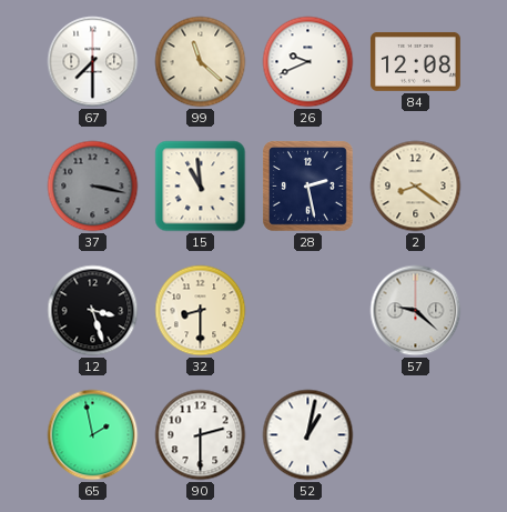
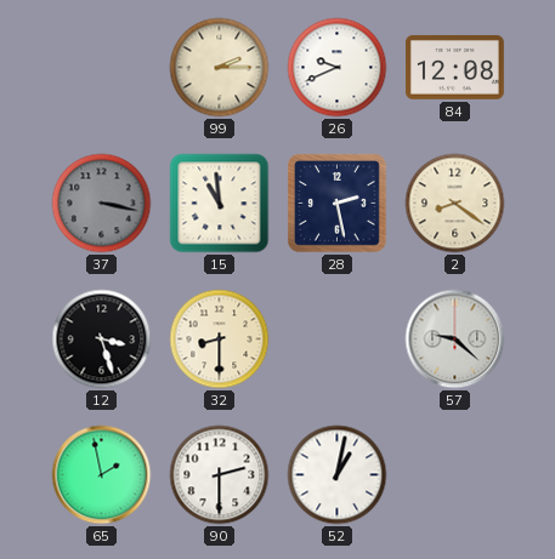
67: 7:30 -> none (93, 62)
99: 11:22 -> 2:15 (220, 68)
